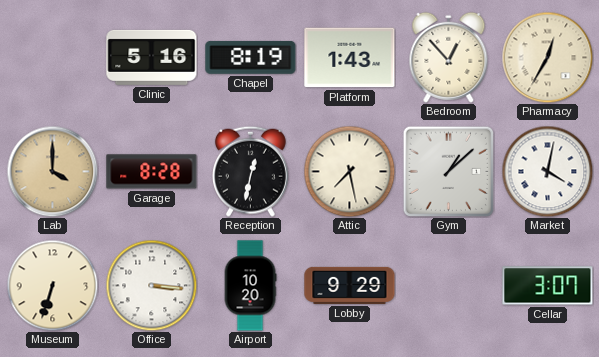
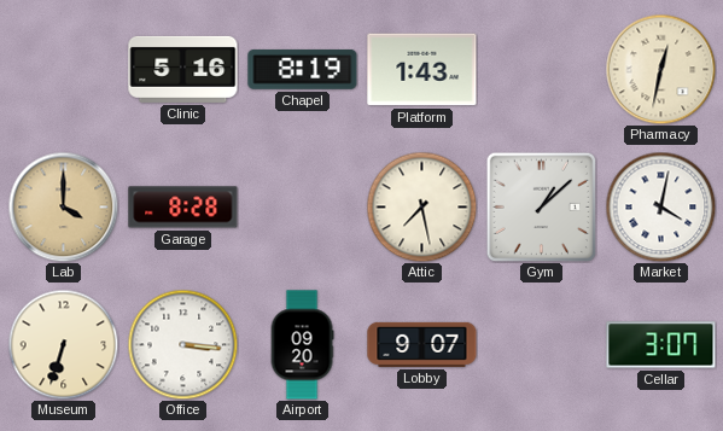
Bedroom: 12:53 -> none (449, 57)
Pharmacy: 12:35 -> 12:32 (660, 69)
Reception: 12:32 -> none (250, 171)
Airport: 10:20 -> 09:20 (302, 345)
Lobby: 9:29 -> 9:07 (422, 344)
